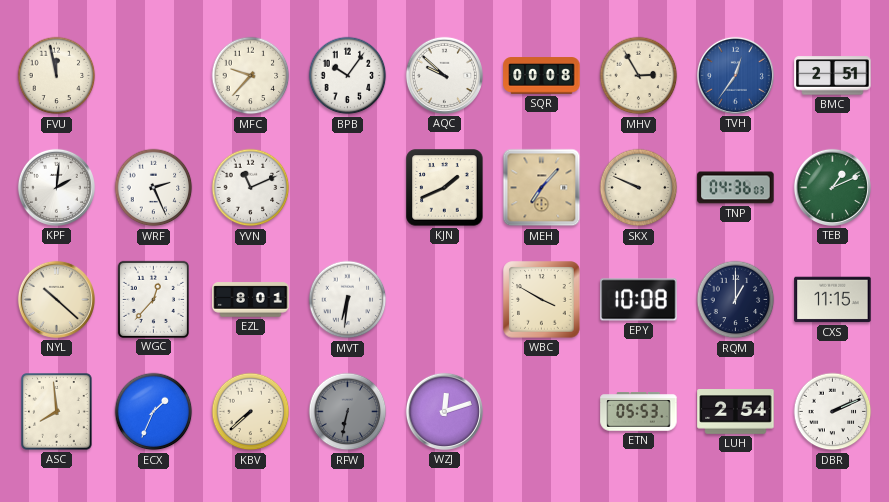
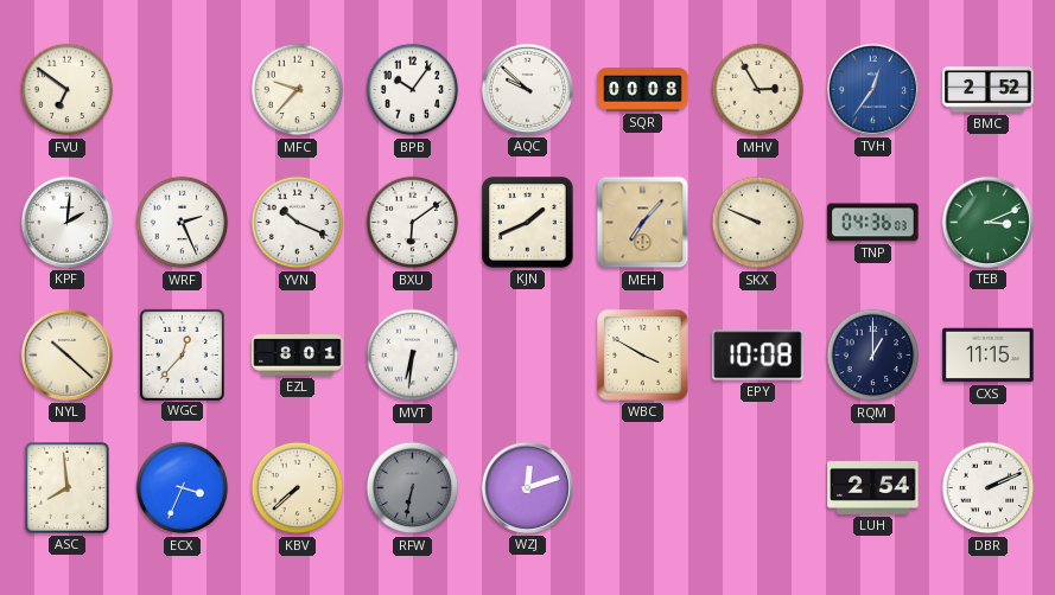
FVU: 11:58 -> 6:51 (68, 90)
BMC: 2:51 -> 2:52 (989, 90)
YVN: 11:11 -> 10:19 (298, 223)
BXU: none -> 6:09 (413, 223)
TEB: 1:11 -> 3:11 (987, 222)
ECX: 1:34 -> 3:34 (183, 488)
ETN: 05:53 -> none (639, 412)
